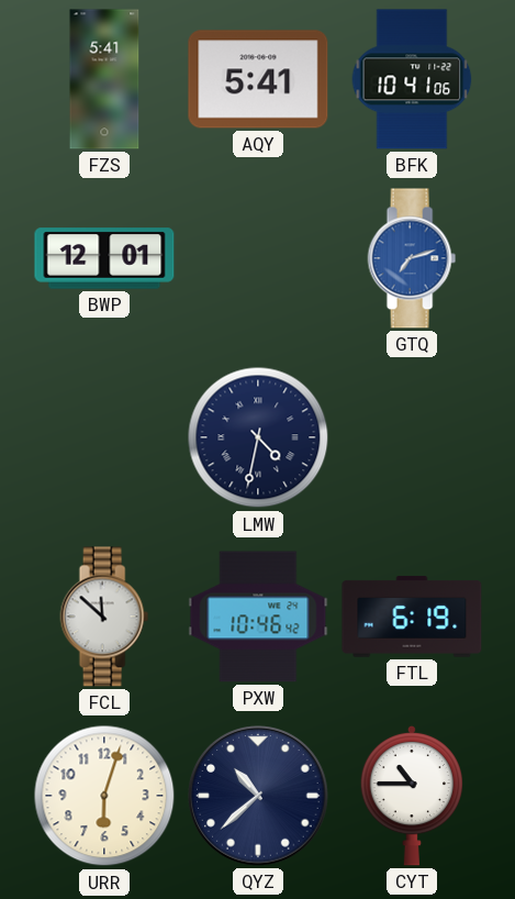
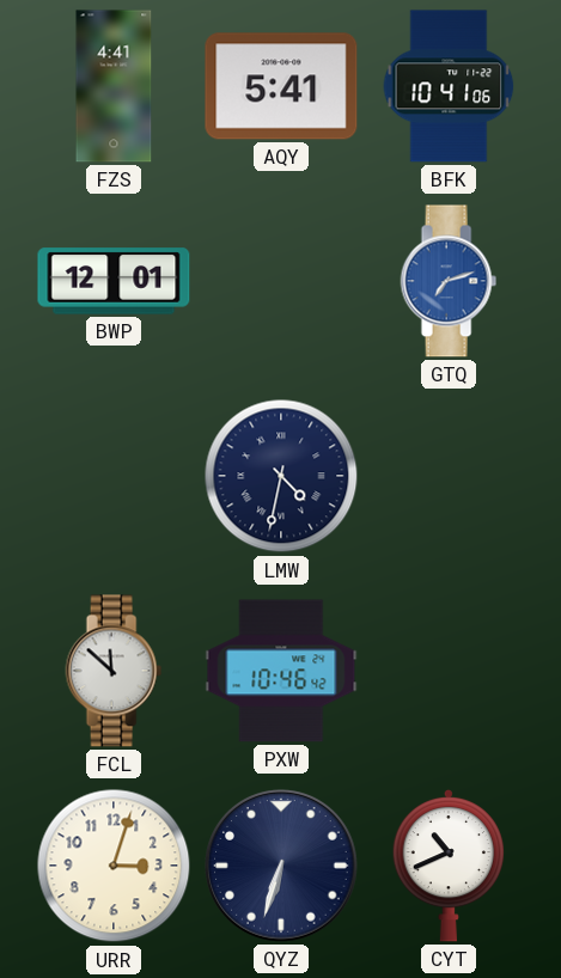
FZS: 5:41 -> 4:41 (114, 86)
FTL: 6:19 -> none (412, 617)
URR: 6:03 -> 3:03 (114, 866)
QYZ: 10:38 -> 6:33 (281, 866)
CYT: 10:45 -> 10:41 (449, 866)
